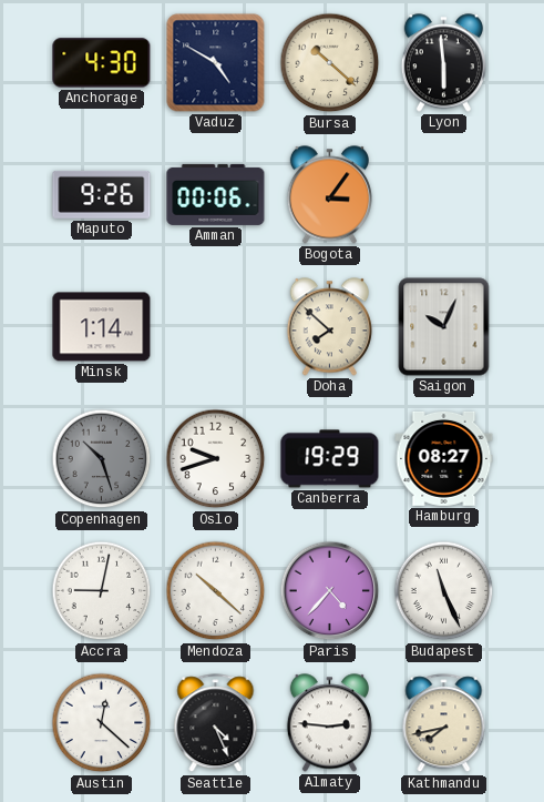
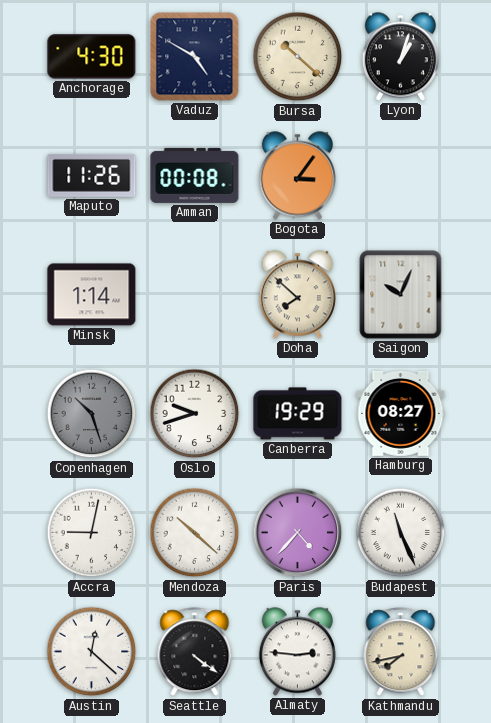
Lyon: 5:59 -> 1:03 (400, 57)
Maputo: 9:26 -> 11:26 (92, 175)
Amman: 00:06 -> 00:08 (195, 175)
Seattle: 4:26 -> 4:21 (195, 652)
